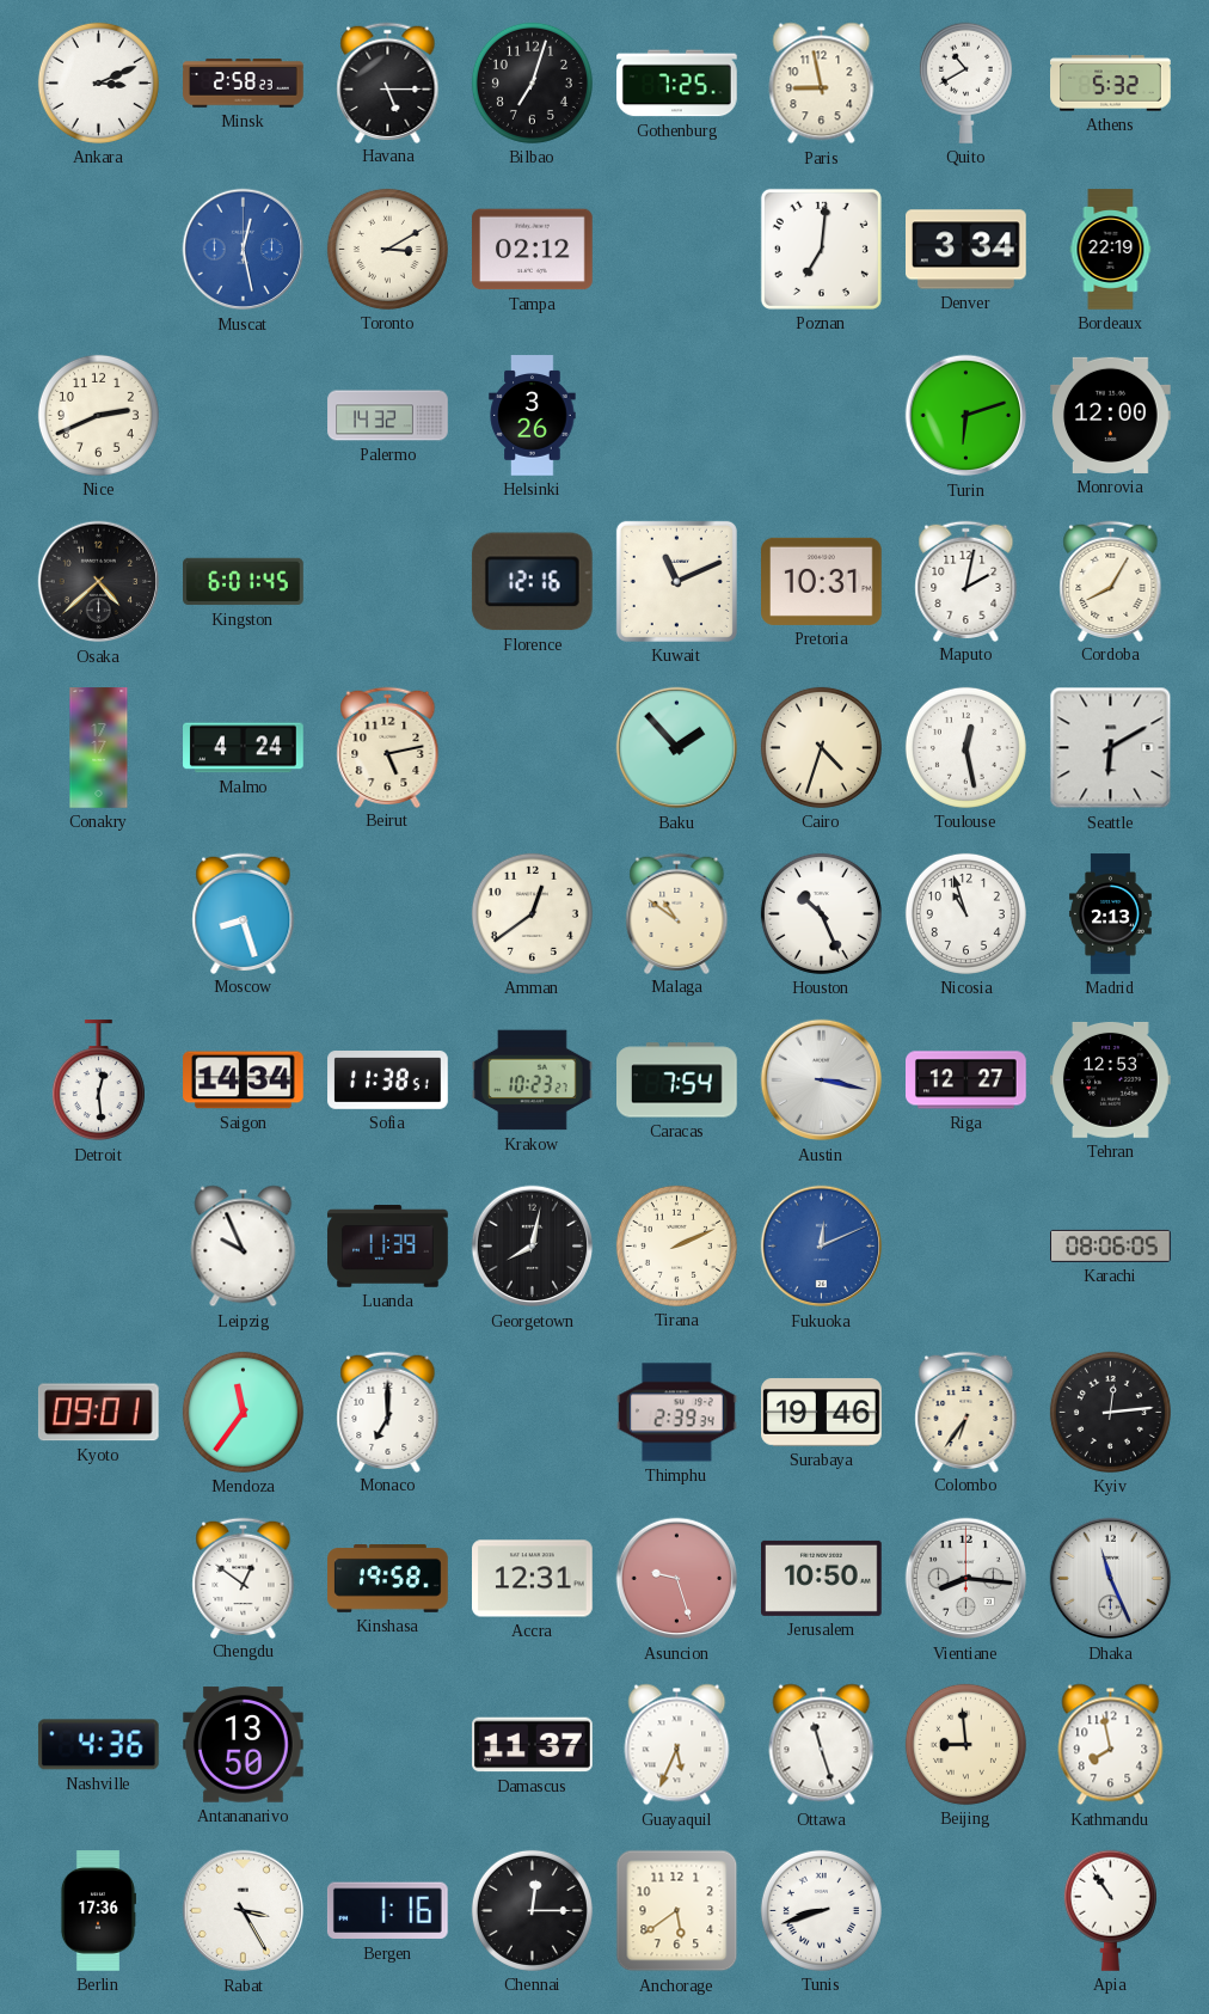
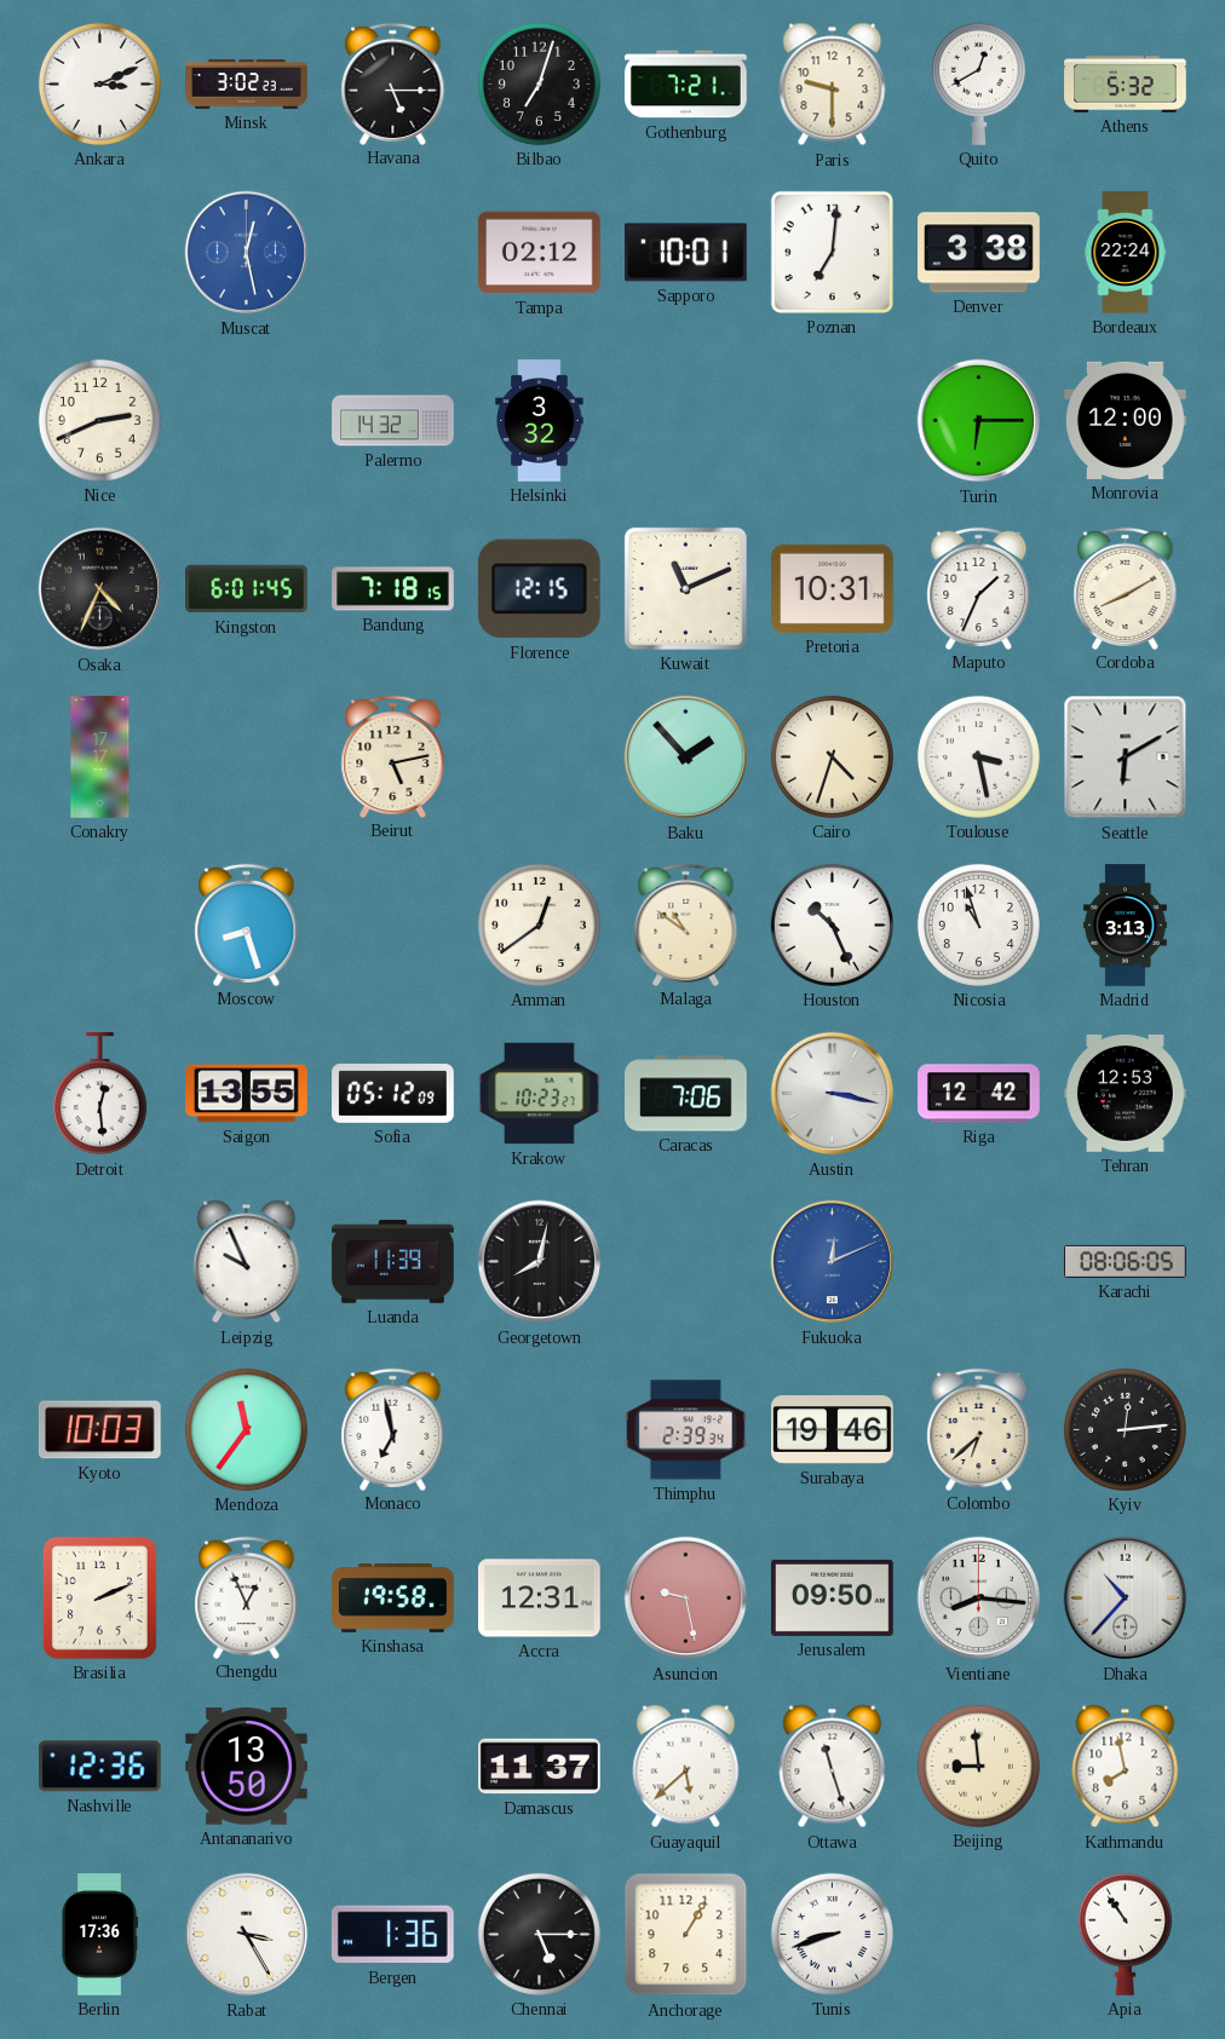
Minsk: 2:58 -> 3:02 (247, 85)
Gothenburg: 7:25 -> 7:21 (686, 85)
Paris: 8:58 -> 9:30 (833, 85)
Quito: 10:40 -> 12:40 (978, 83)
Toronto: 3:10 -> none (387, 249)
Sapporo: none -> 10:01 (686, 253)
Denver: 3:34 -> 3:38 (979, 253)
Bordeaux: 22:19 -> 22:24 (1126, 253)
Helsinki: 3:26 -> 3:32 (540, 421)
Turin: 6:12 -> 6:15 (979, 421)
Osaka: 4:38 -> 4:34 (100, 589)
Bandung: none -> 7:18 (393, 589)
Florence: 12:16 -> 12:15 (539, 589)
Maputo: 2:02 -> 1:34 (979, 588)
Cordoba: 8:05 -> 8:10 (1126, 588)
Malmo: 4:24 -> none (244, 748)
Toulouse: 12:28 -> 3:28 (978, 756)
Madrid: 2:13 -> 3:13 (1125, 926)
Saigon: 14:34 -> 13:55 (247, 1094)
Sofia: 11:38 -> 05:12 (393, 1094)
Caracas: 7:54 -> 7:06 (686, 1094)
Riga: 12:27 -> 12:42 (979, 1094)
Tirana: 2:11 -> none (676, 1245)
Kyoto: 09:01 -> 10:03 (99, 1430)
Monaco: 7:00 -> 6:58 (393, 1429)
Colombo: 6:36 -> 6:38 (979, 1429)
Brasilia: none -> 2:11 (99, 1597)
Chengdu: 12:51 -> 12:56 (247, 1597)
Asuncion: 9:27 -> 9:28 (686, 1599)
Jerusalem: 10:50 -> 09:50 (833, 1597)
Dhaka: 11:26 -> 10:37 (1126, 1599)
Nashville: 4:36 -> 12:36 (99, 1767)
Guayaquil: 5:34 -> 5:38 (686, 1767)
Bergen: 1:16 -> 1:36 (392, 1935)
Chennai: 12:15 -> 5:15 (539, 1934)
Anchorage: 5:39 -> 1:05 (686, 1935)
